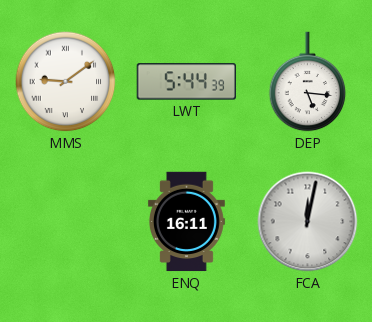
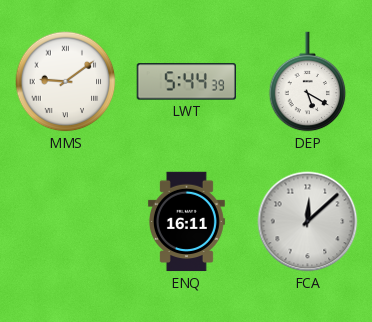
DEP: 5:16 -> 5:20 (308, 82)
FCA: 12:02 -> 12:08 (308, 222)
